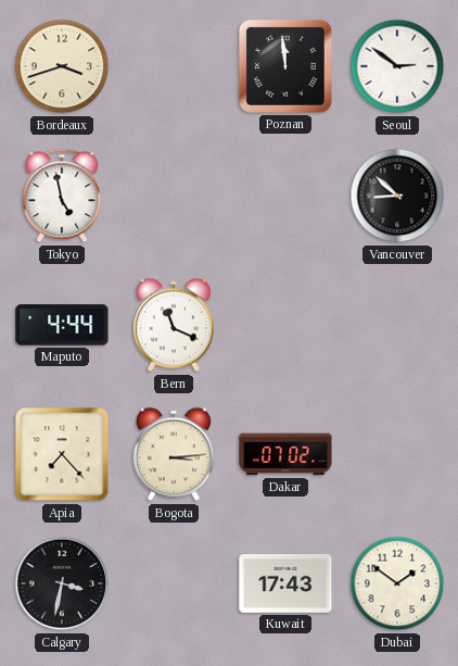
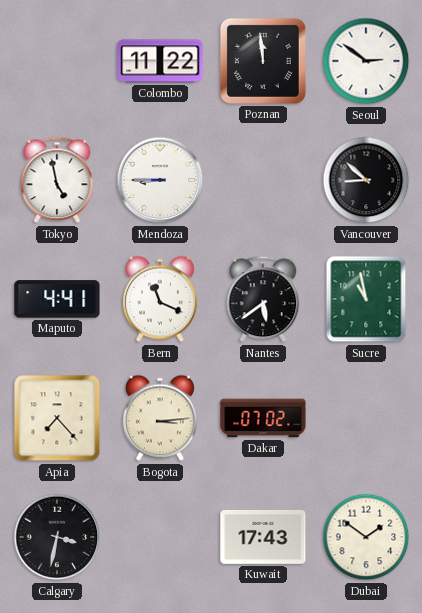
Bordeaux: 3:42 -> none (62, 66)
Colombo: none -> 11:22 (160, 61)
Mendoza: none -> 8:45 (160, 180)
Maputo: 4:44 -> 4:41 (57, 299)
Nantes: none -> 5:39 (263, 299)
Sucre: none -> 10:58 (366, 299)
